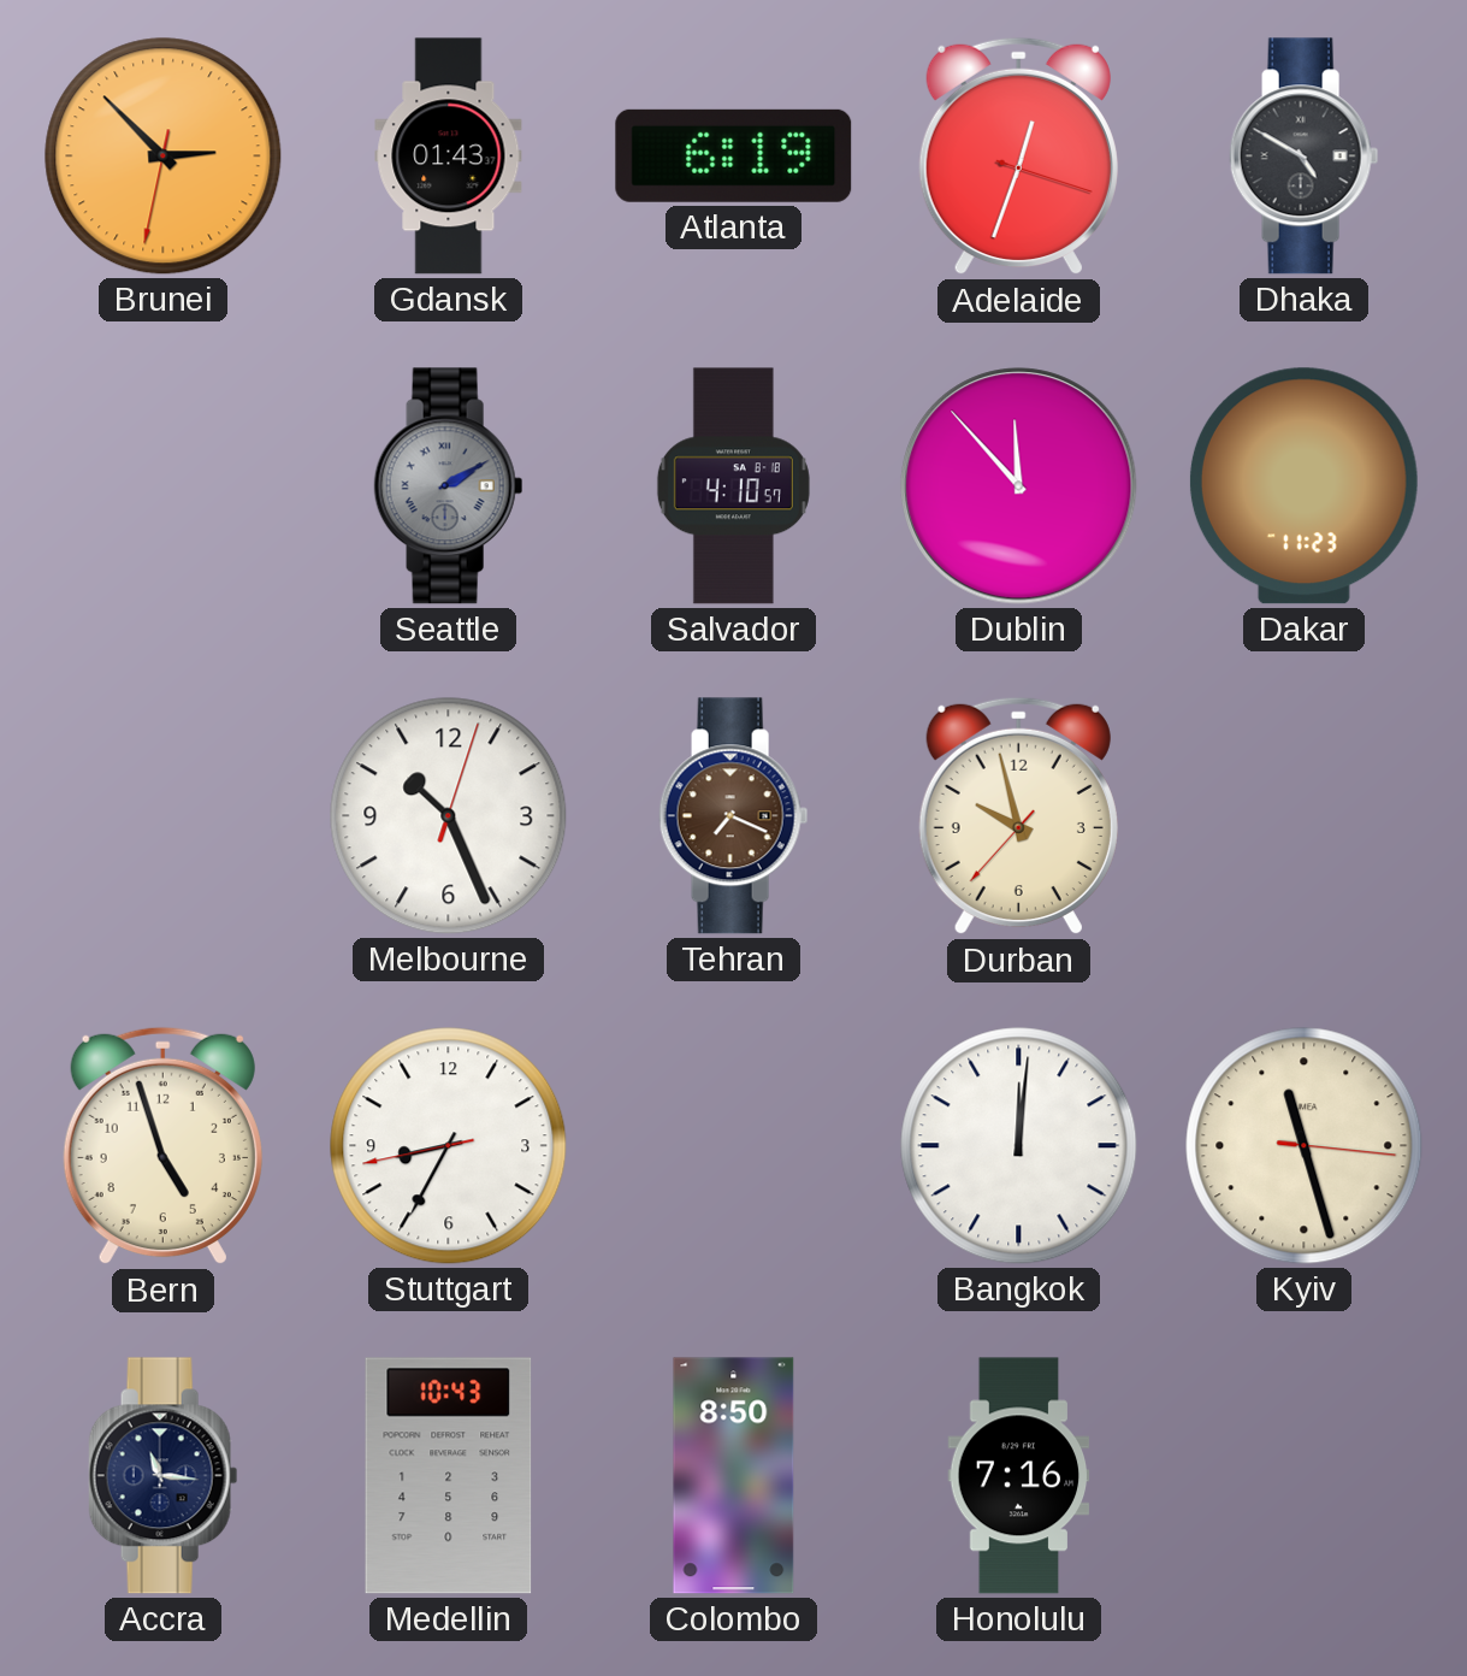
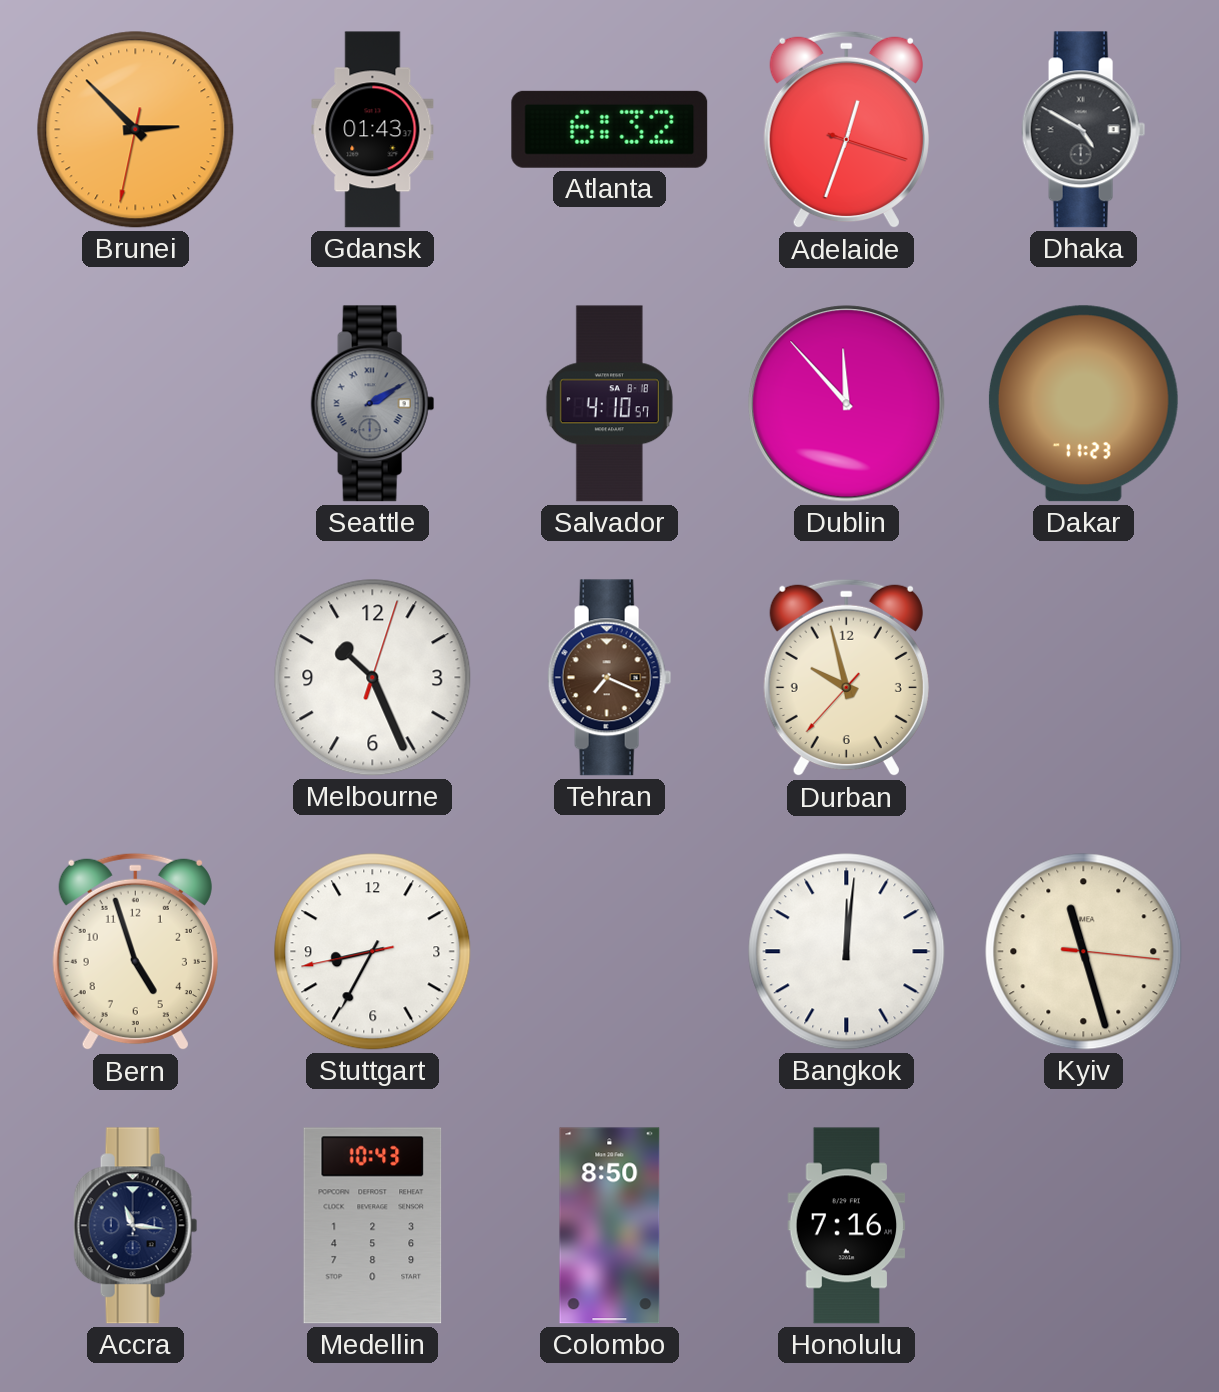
Atlanta: 6:19 -> 6:32 (610, 129)
